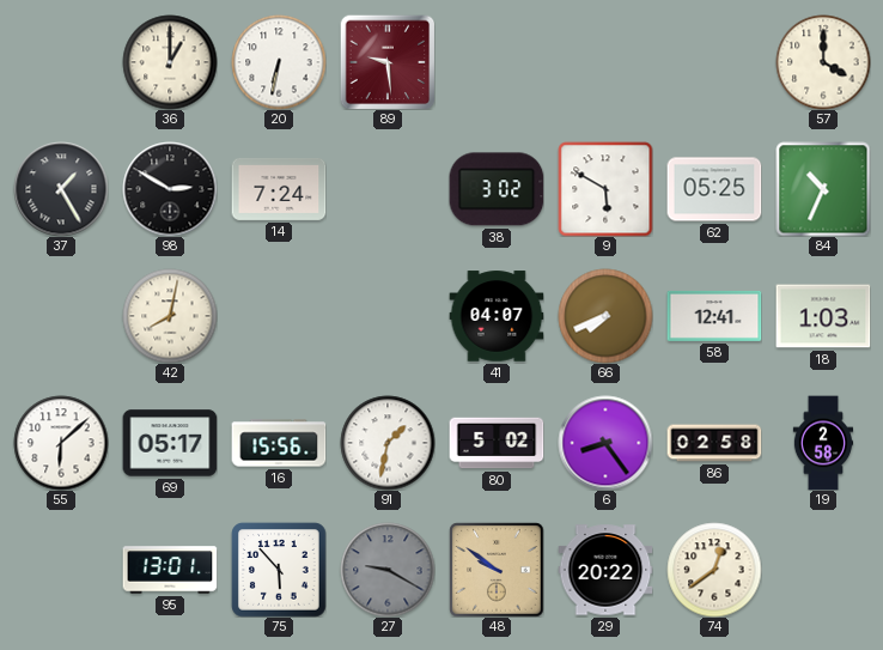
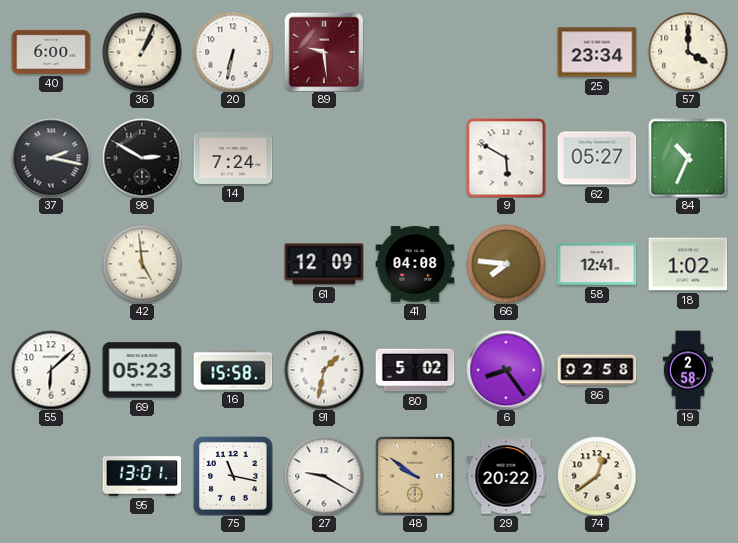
40: none -> 6:00 (51, 52)
36: 1:00 -> 1:04 (142, 52)
25: none -> 23:34 (597, 52)
37: 1:25 -> 2:17 (51, 158)
38: 3:02 -> none (497, 189)
62: 05:25 -> 05:27 (597, 158)
42: 8:02 -> 4:59 (142, 264)
61: none -> 12:09 (324, 264)
41: 04:07 -> 04:08 (415, 264)
66: 7:41 -> 7:46 (506, 264)
18: 1:03 -> 1:02 (688, 264)
69: 05:17 -> 05:23 (142, 370)
16: 15:56 -> 15:58 (233, 370)
75: 5:53 -> 11:17 (233, 476)
27 dial: grey -> white (324, 476)
